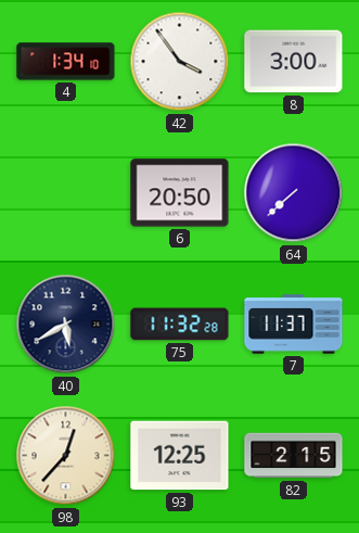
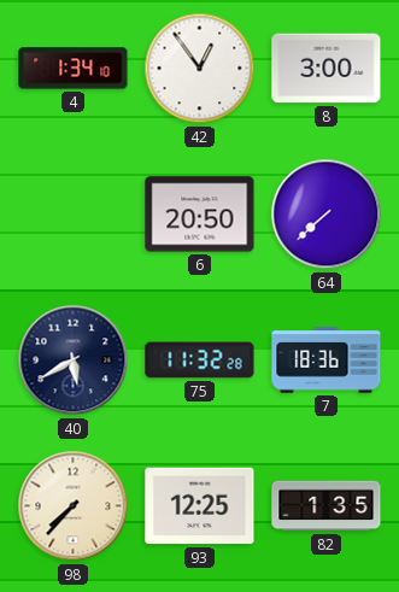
42: 3:54 -> 12:54 (200, 69)
7: 11:37 -> 18:36 (327, 361)
98: 12:37 -> 7:37 (74, 506)
82: 2:15 -> 1:35 (327, 506)
